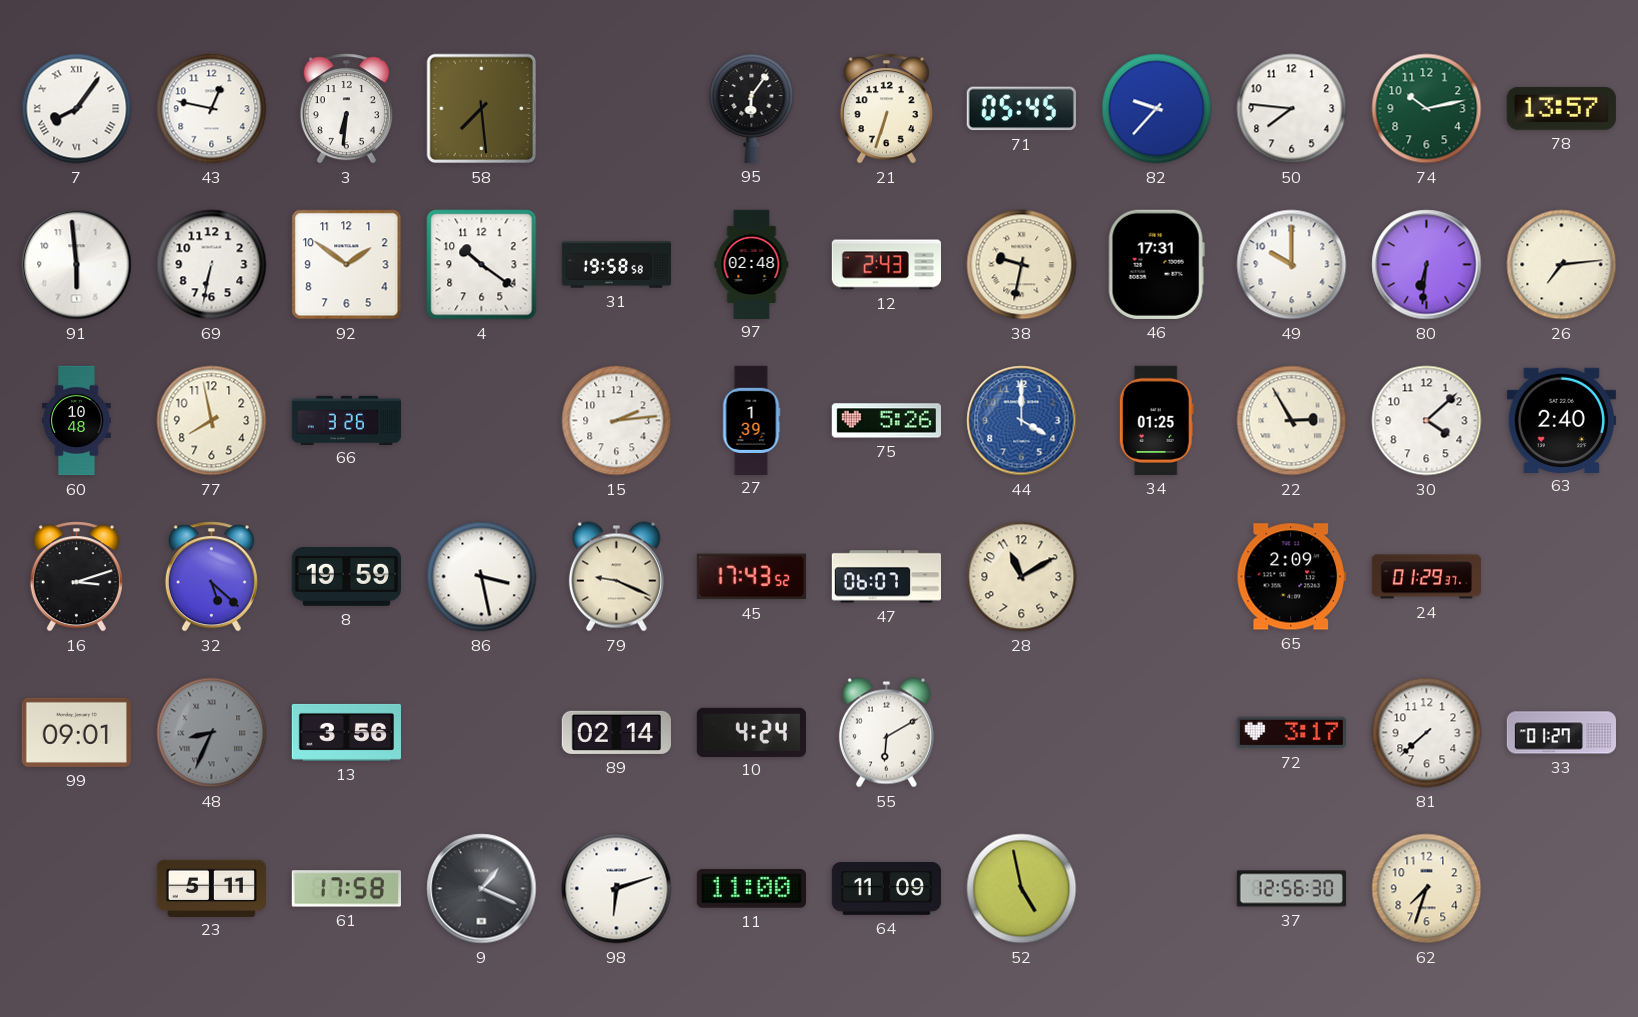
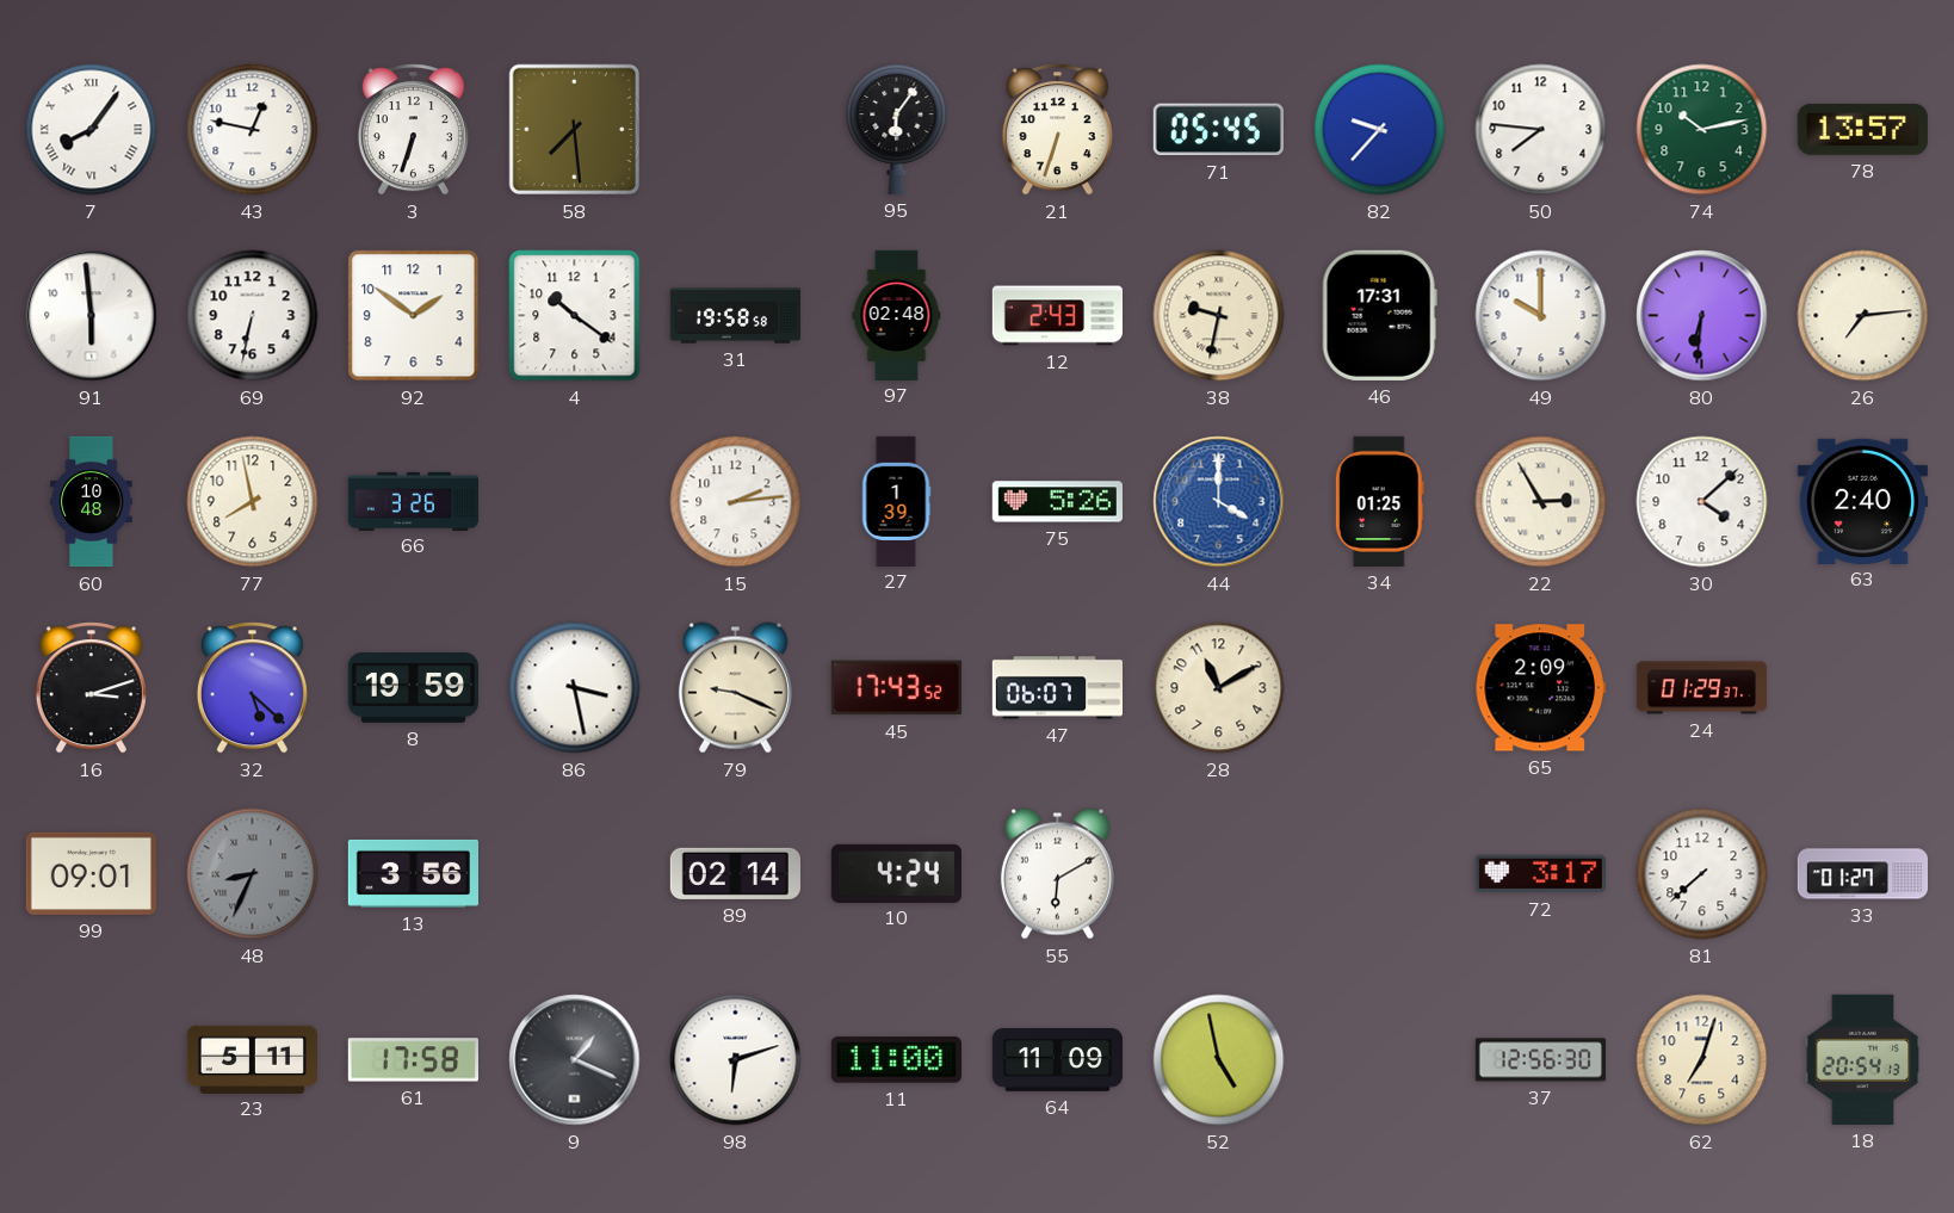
3: 6:31 -> 6:33 (413, 130)
62: 7:33 -> 7:03 (1702, 1060)
18: none -> 20:54 (1863, 1059)
